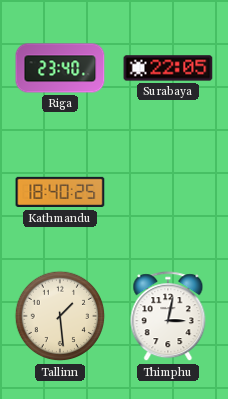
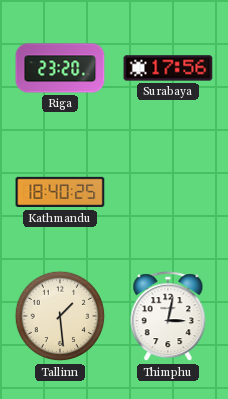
Riga: 23:40 -> 23:20 (60, 68)
Surabaya: 22:05 -> 17:56 (168, 68)
